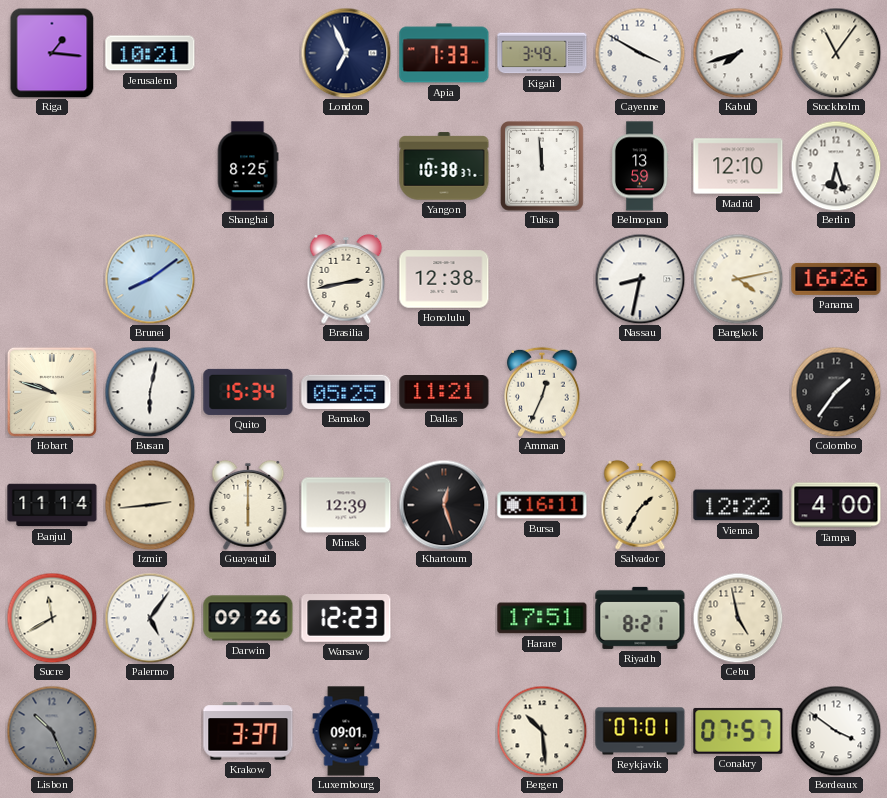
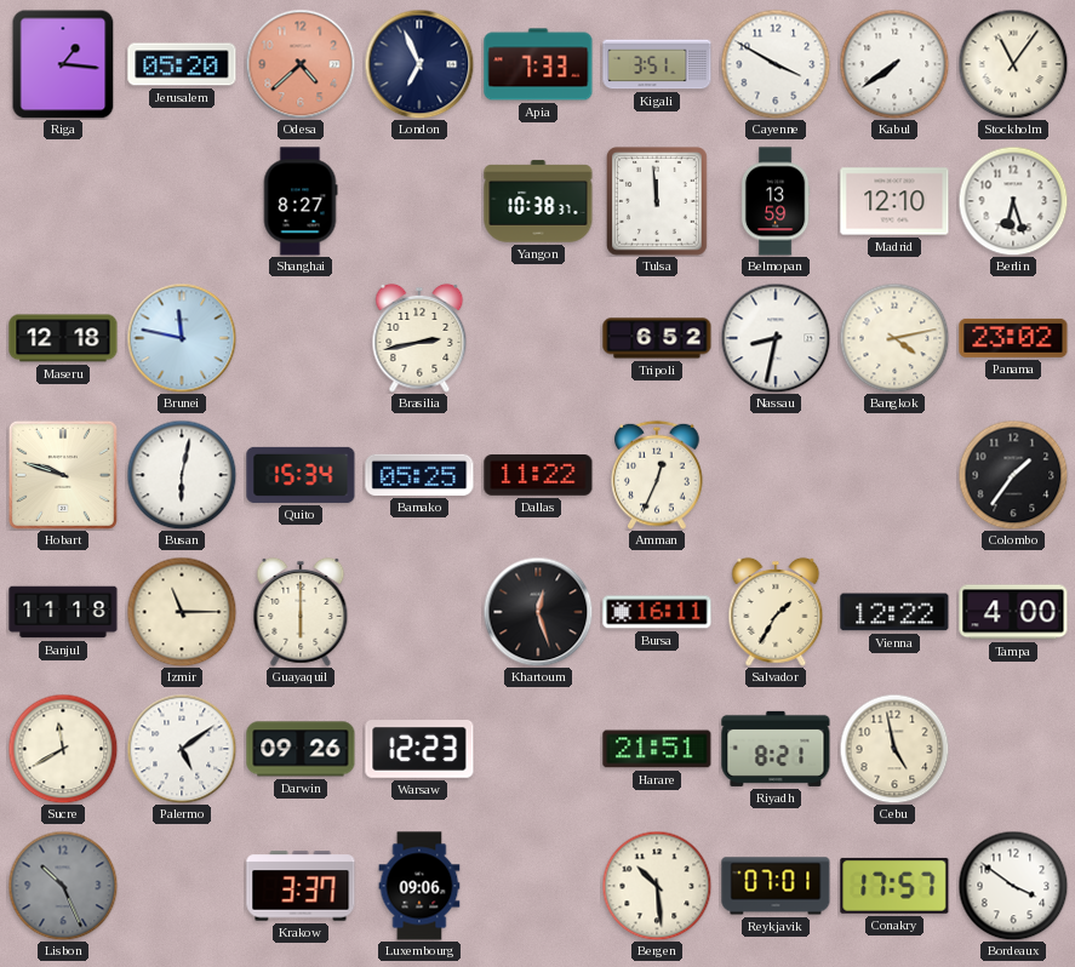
Jerusalem: 10:21 -> 05:20 (182, 64)
Odesa: none -> 4:38 (301, 64)
Kigali: 3:49 -> 3:51 (657, 64)
Kabul: 7:42 -> 7:39 (894, 64)
Shanghai: 8:25 -> 8:27 (301, 201)
Maseru: none -> 12:18 (63, 338)
Brunei: 8:09 -> 11:47 (182, 338)
Honolulu: 12:38 -> none (444, 279)
Tripoli: none -> 6:52 (657, 338)
Panama: 16:26 -> 23:02 (1013, 338)
Dallas: 11:21 -> 11:22 (538, 476)
Banjul: 11:14 -> 11:18 (63, 612)
Izmir: 2:44 -> 11:15 (182, 612)
Minsk: 12:39 -> none (346, 505)
Palermo: 5:06 -> 5:09 (182, 749)
Harare: 17:51 -> 21:51 (657, 749)
Luxembourg: 09:01 -> 09:06 (419, 886)
Conakry: 07:57 -> 17:57 (894, 886)
